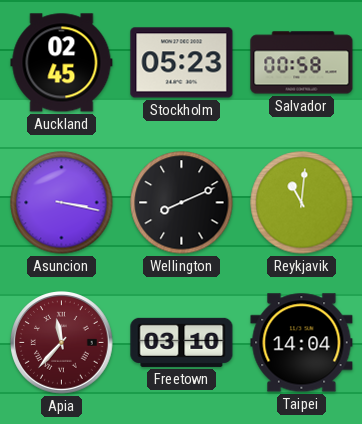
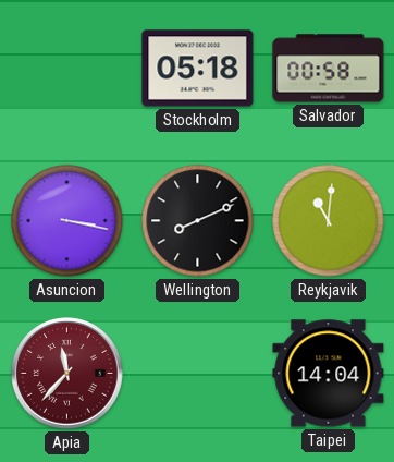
Auckland: 02:45 -> none (62, 63)
Stockholm: 05:23 -> 05:18 (198, 69)
Freetown: 03:10 -> none (182, 342)
